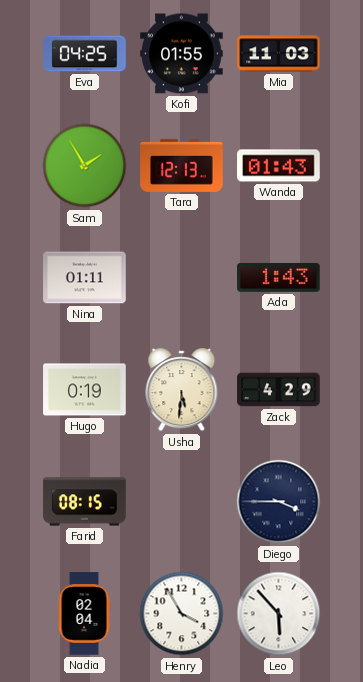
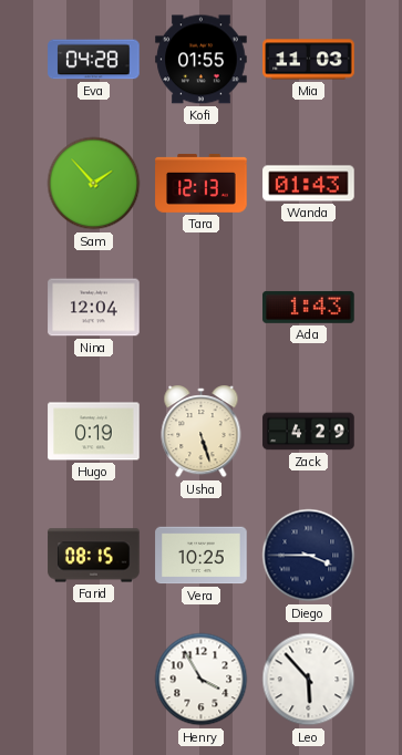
Eva: 04:25 -> 04:28 (94, 60)
Sam: 1:55 -> 1:53 (94, 184)
Nina: 01:11 -> 12:04 (94, 308)
Usha: 5:31 -> 5:27 (202, 432)
Vera: none -> 10:25 (202, 556)
Nadia: 02:04 -> none (84, 614)
